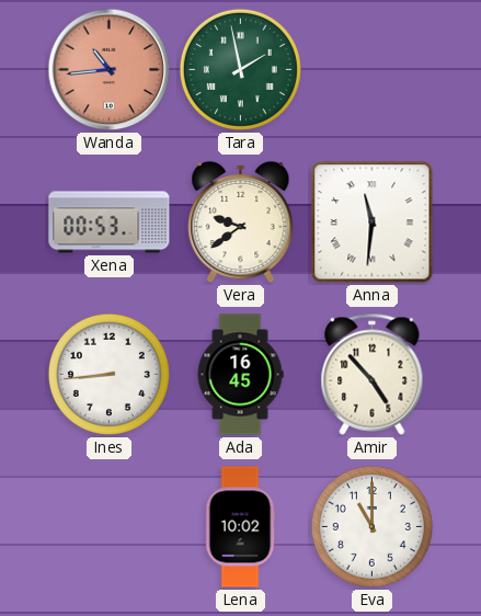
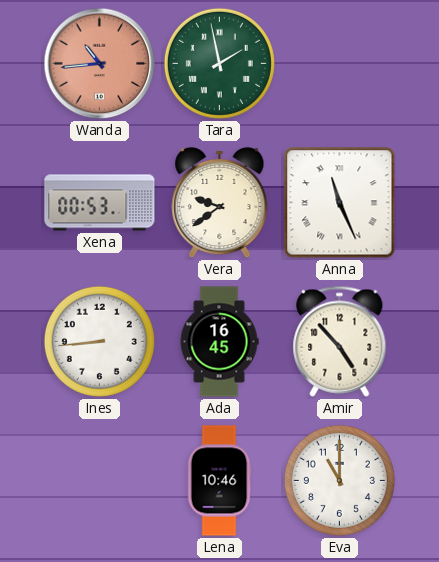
Anna: 11:31 -> 11:26 (340, 203)
Lena: 10:02 -> 10:46 (219, 481)
